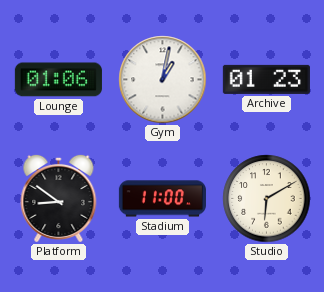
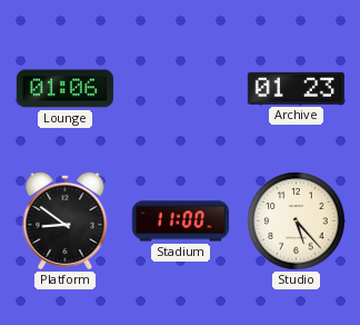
Gym: 1:02 -> none (163, 80)
Studio: 6:10 -> 5:23 (297, 221)
